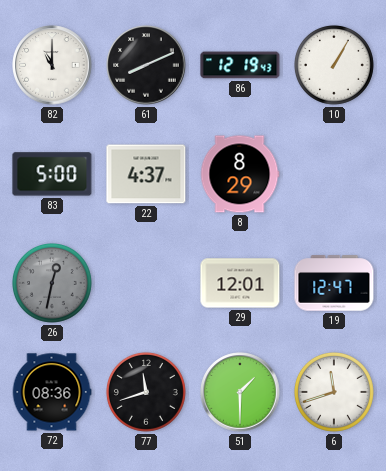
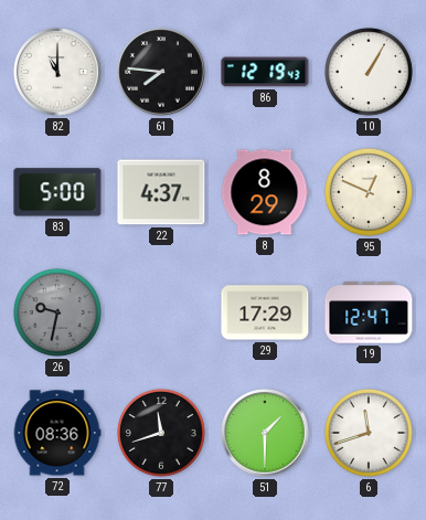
61: 8:11 -> 7:46 (161, 72)
95: none -> 12:49 (369, 192)
26: 12:32 -> 9:32 (57, 312)
29: 12:01 -> 17:29 (265, 312)
